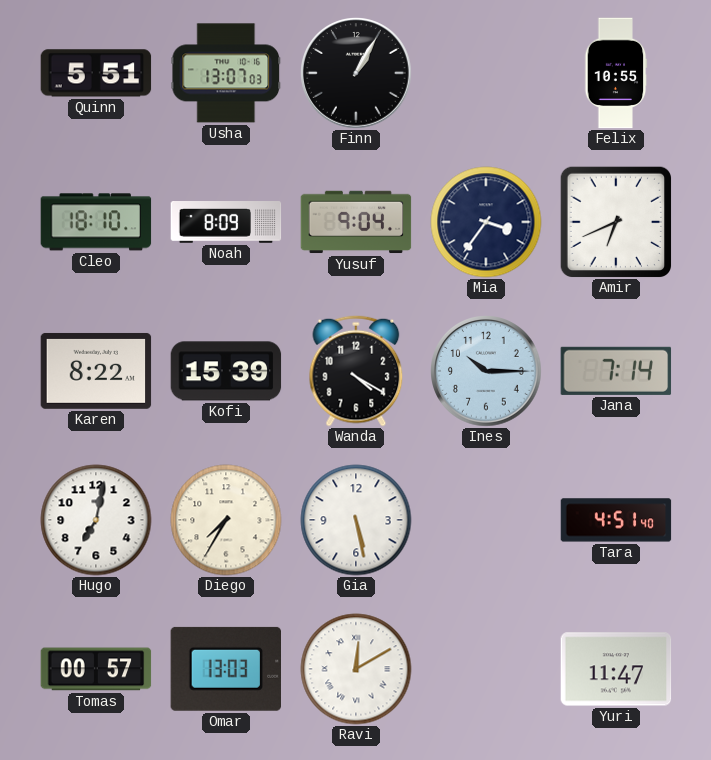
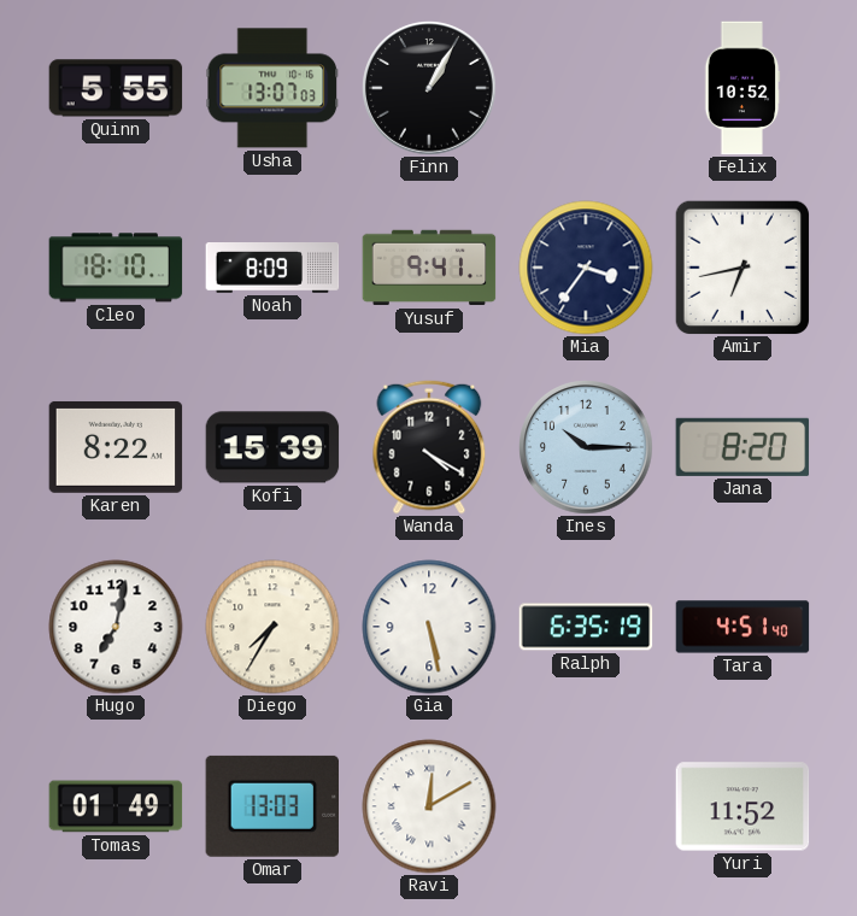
Quinn: 5:51 -> 5:55 (116, 88)
Felix: 10:55 -> 10:52 (742, 88)
Yusuf: 9:04 -> 9:41 (429, 268)
Amir: 6:41 -> 6:43 (741, 266)
Jana: 7:14 -> 8:20 (742, 447)
Ralph: none -> 6:35 (586, 627)
Tomas: 00:57 -> 01:49 (116, 806)
Yuri: 11:47 -> 11:52 (742, 806)
